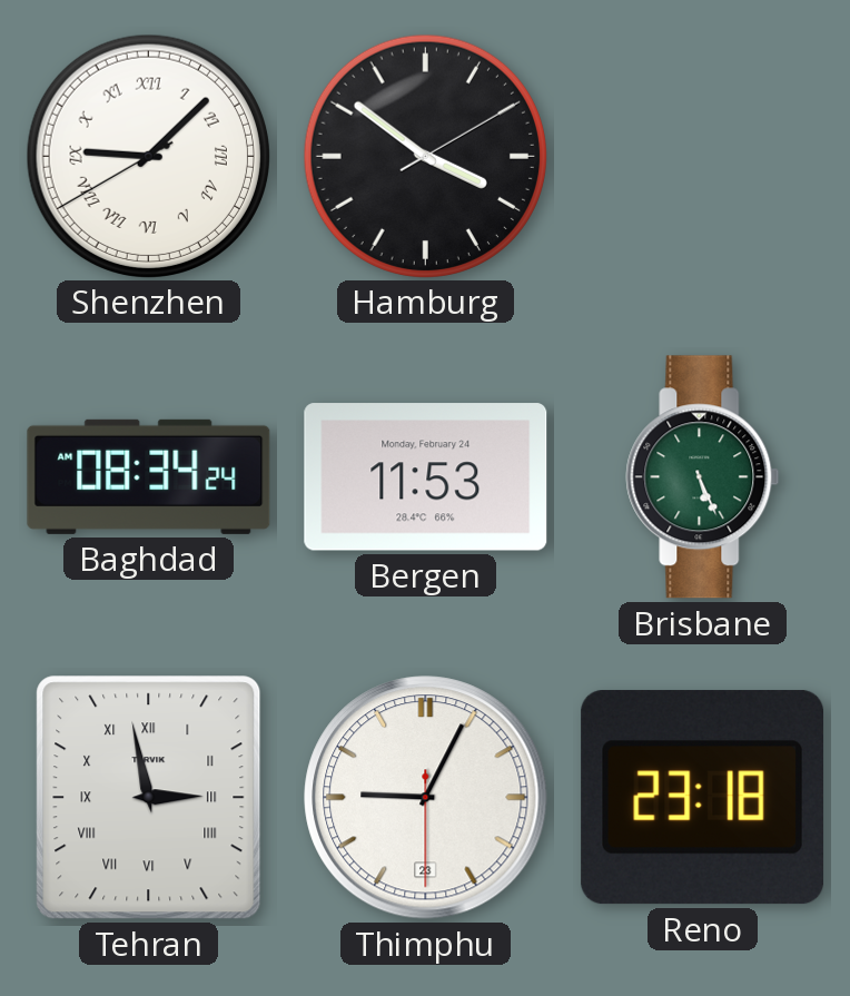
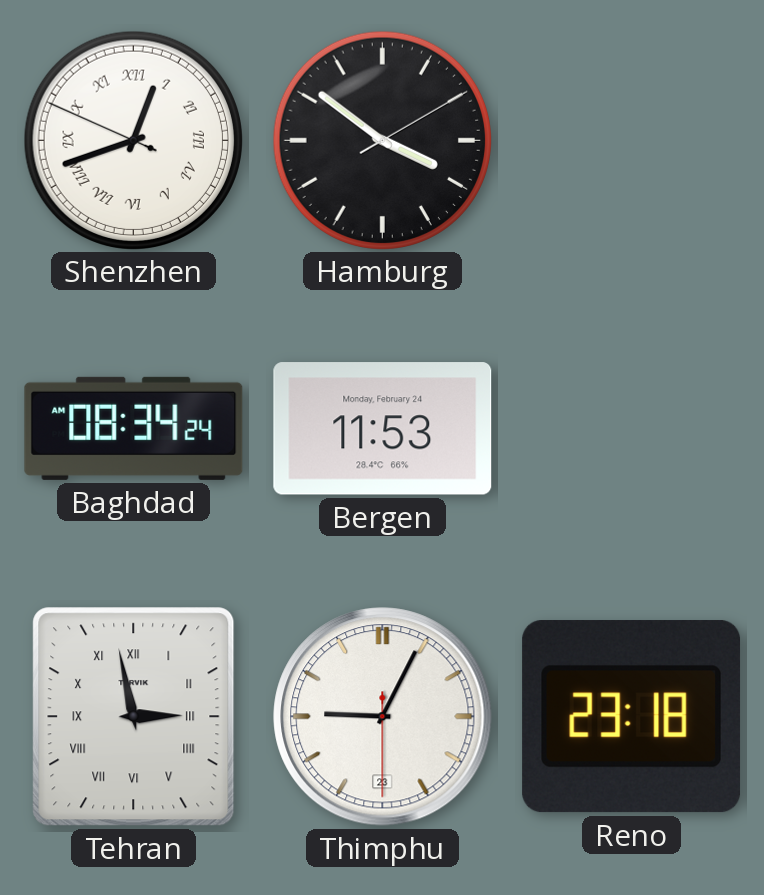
Shenzhen: 9:07 -> 12:41 (133, 140)
Brisbane: 5:26 -> none (703, 477)
